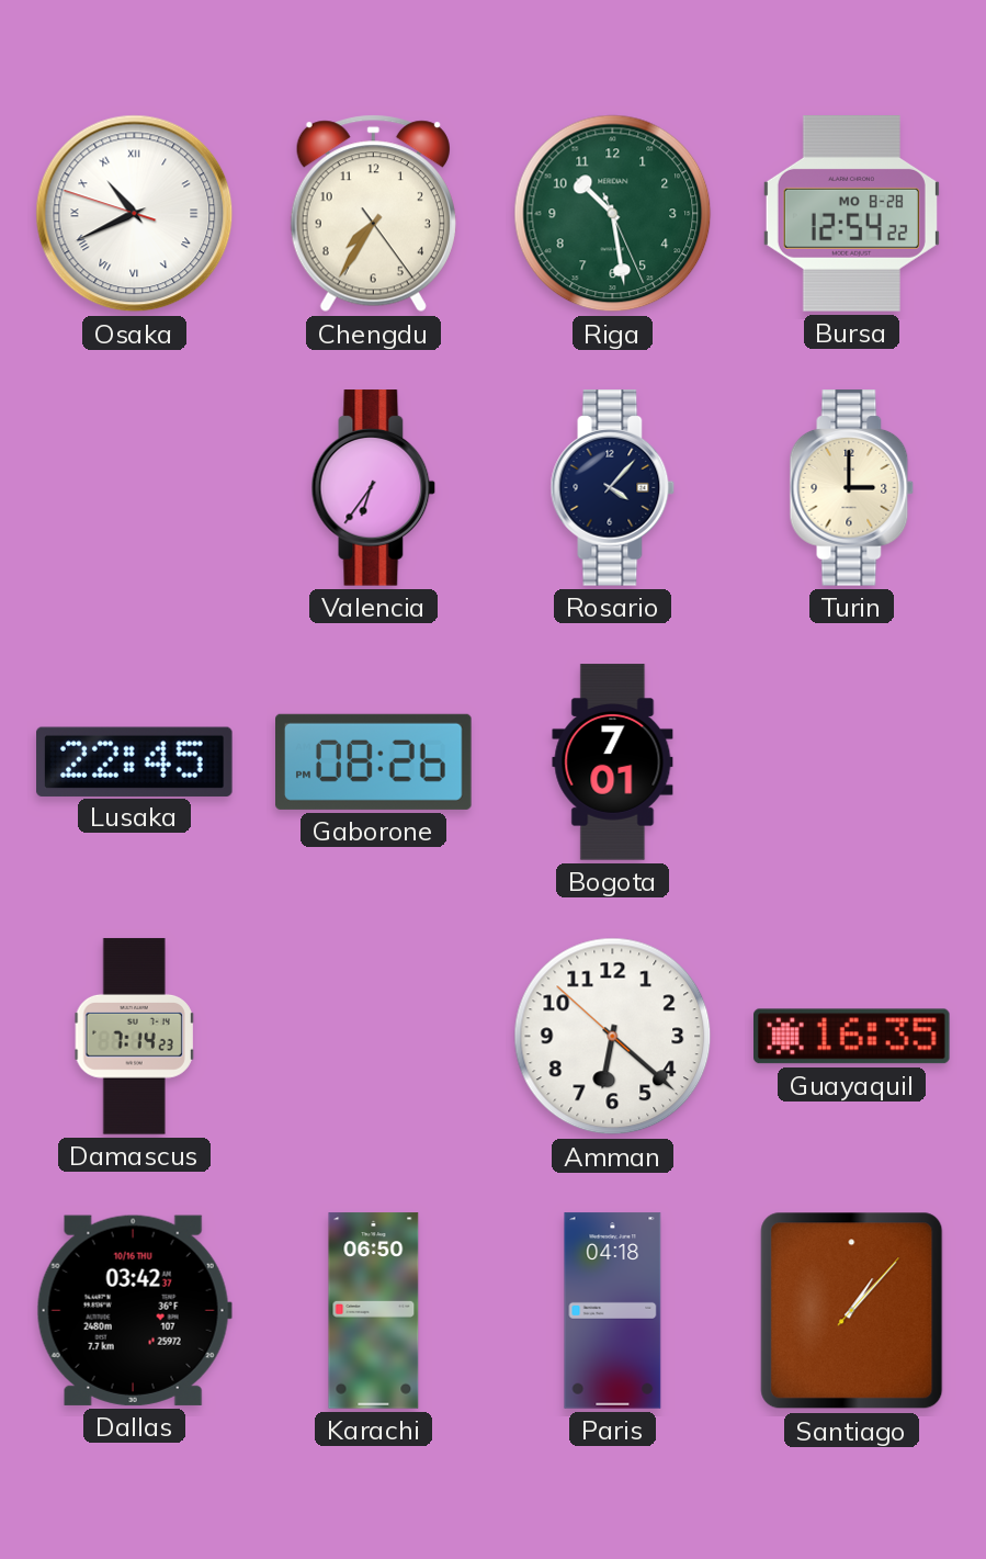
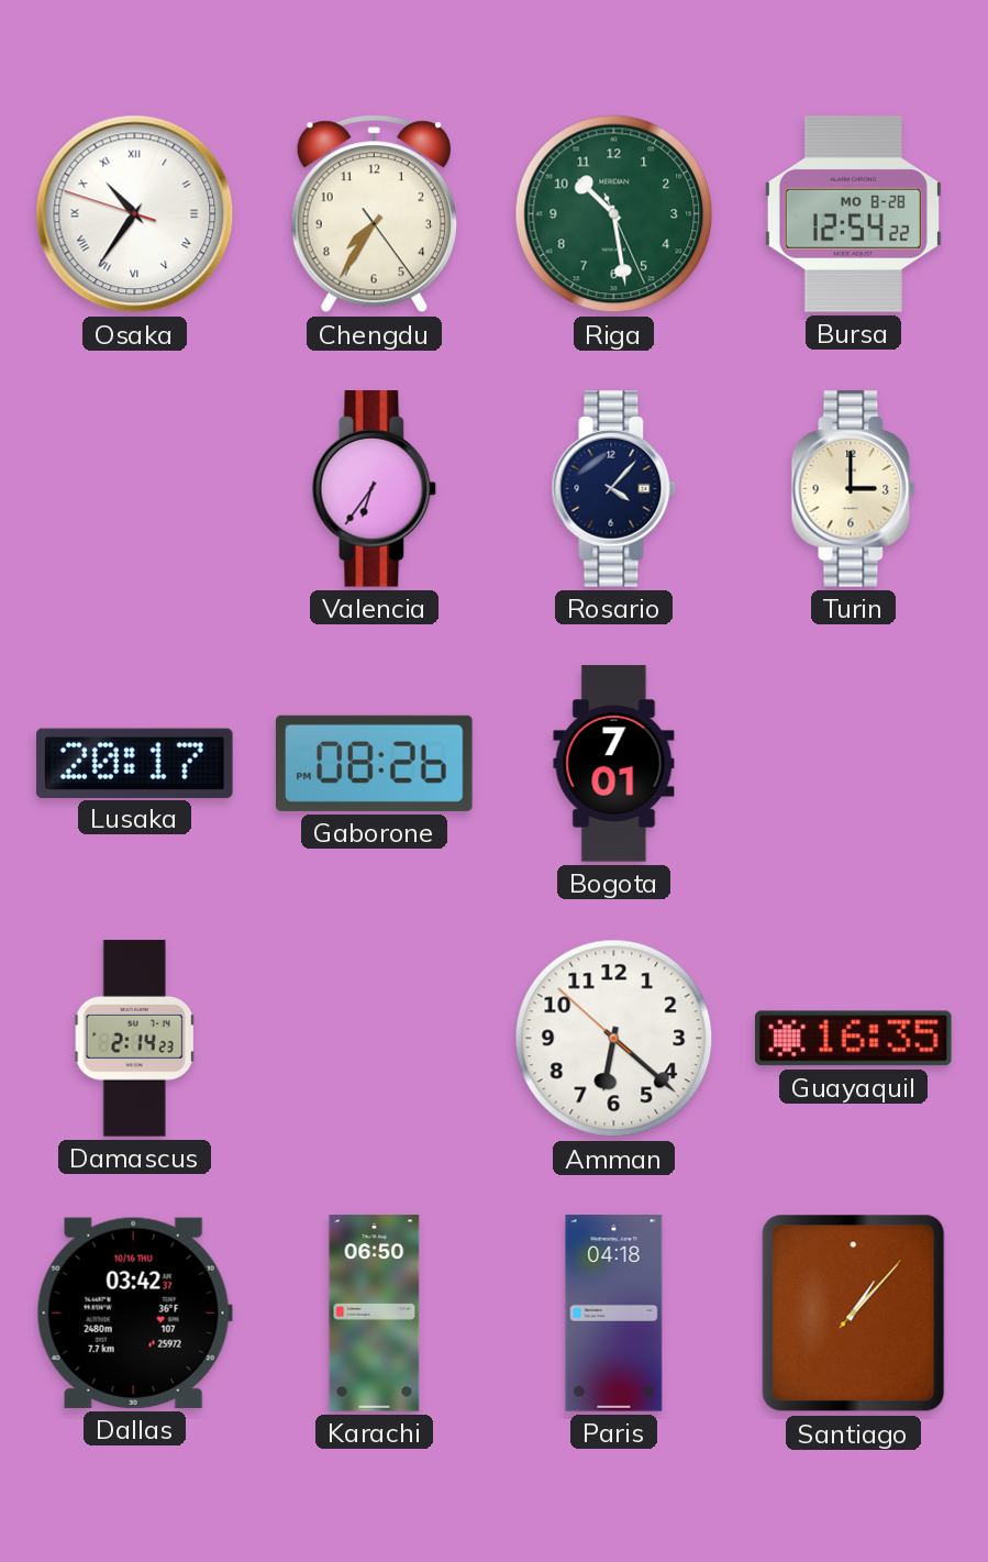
Osaka: 10:40 -> 10:35 (135, 214)
Lusaka: 22:45 -> 20:17 (135, 763)
Damascus: 7:14 -> 2:14 (135, 1039)
